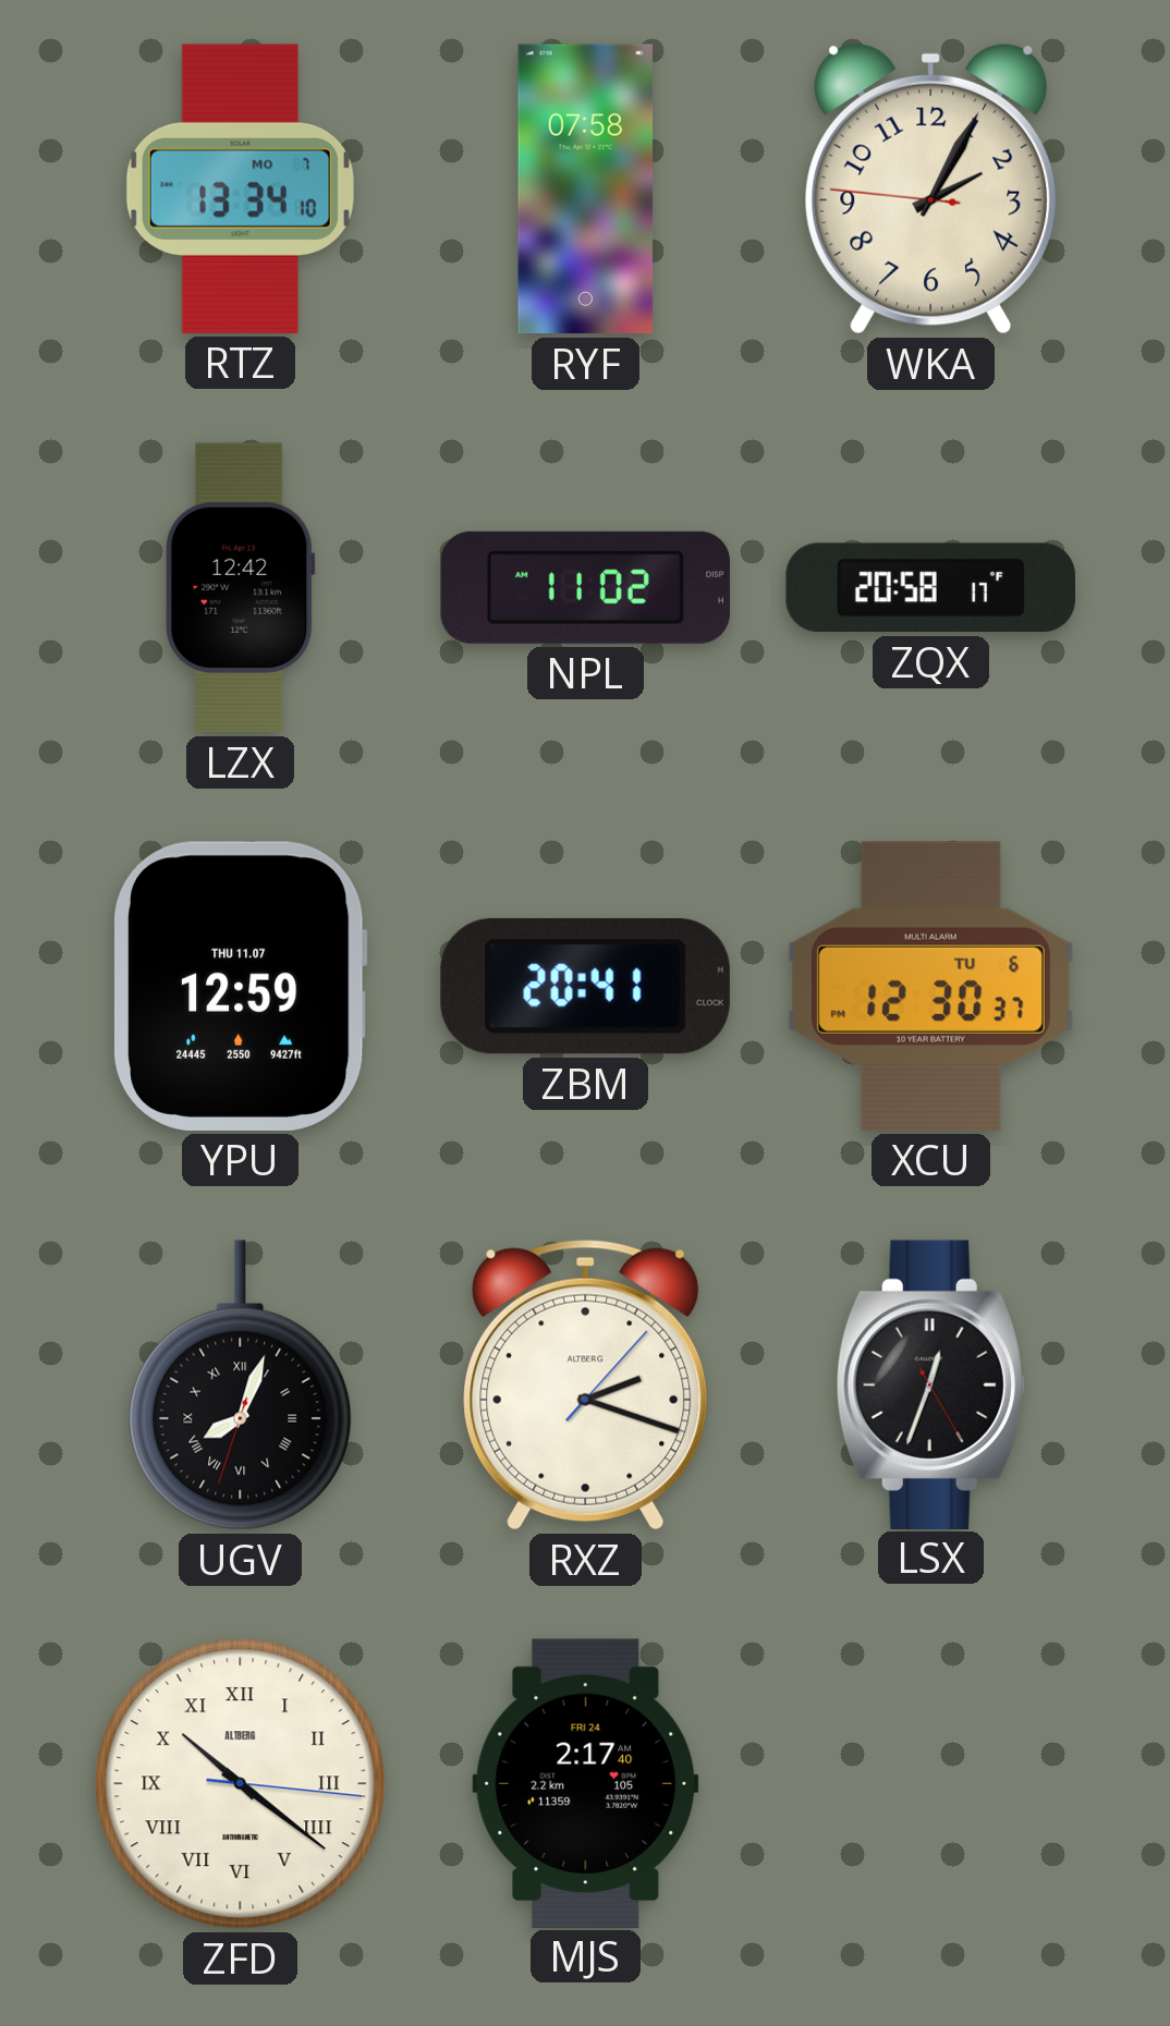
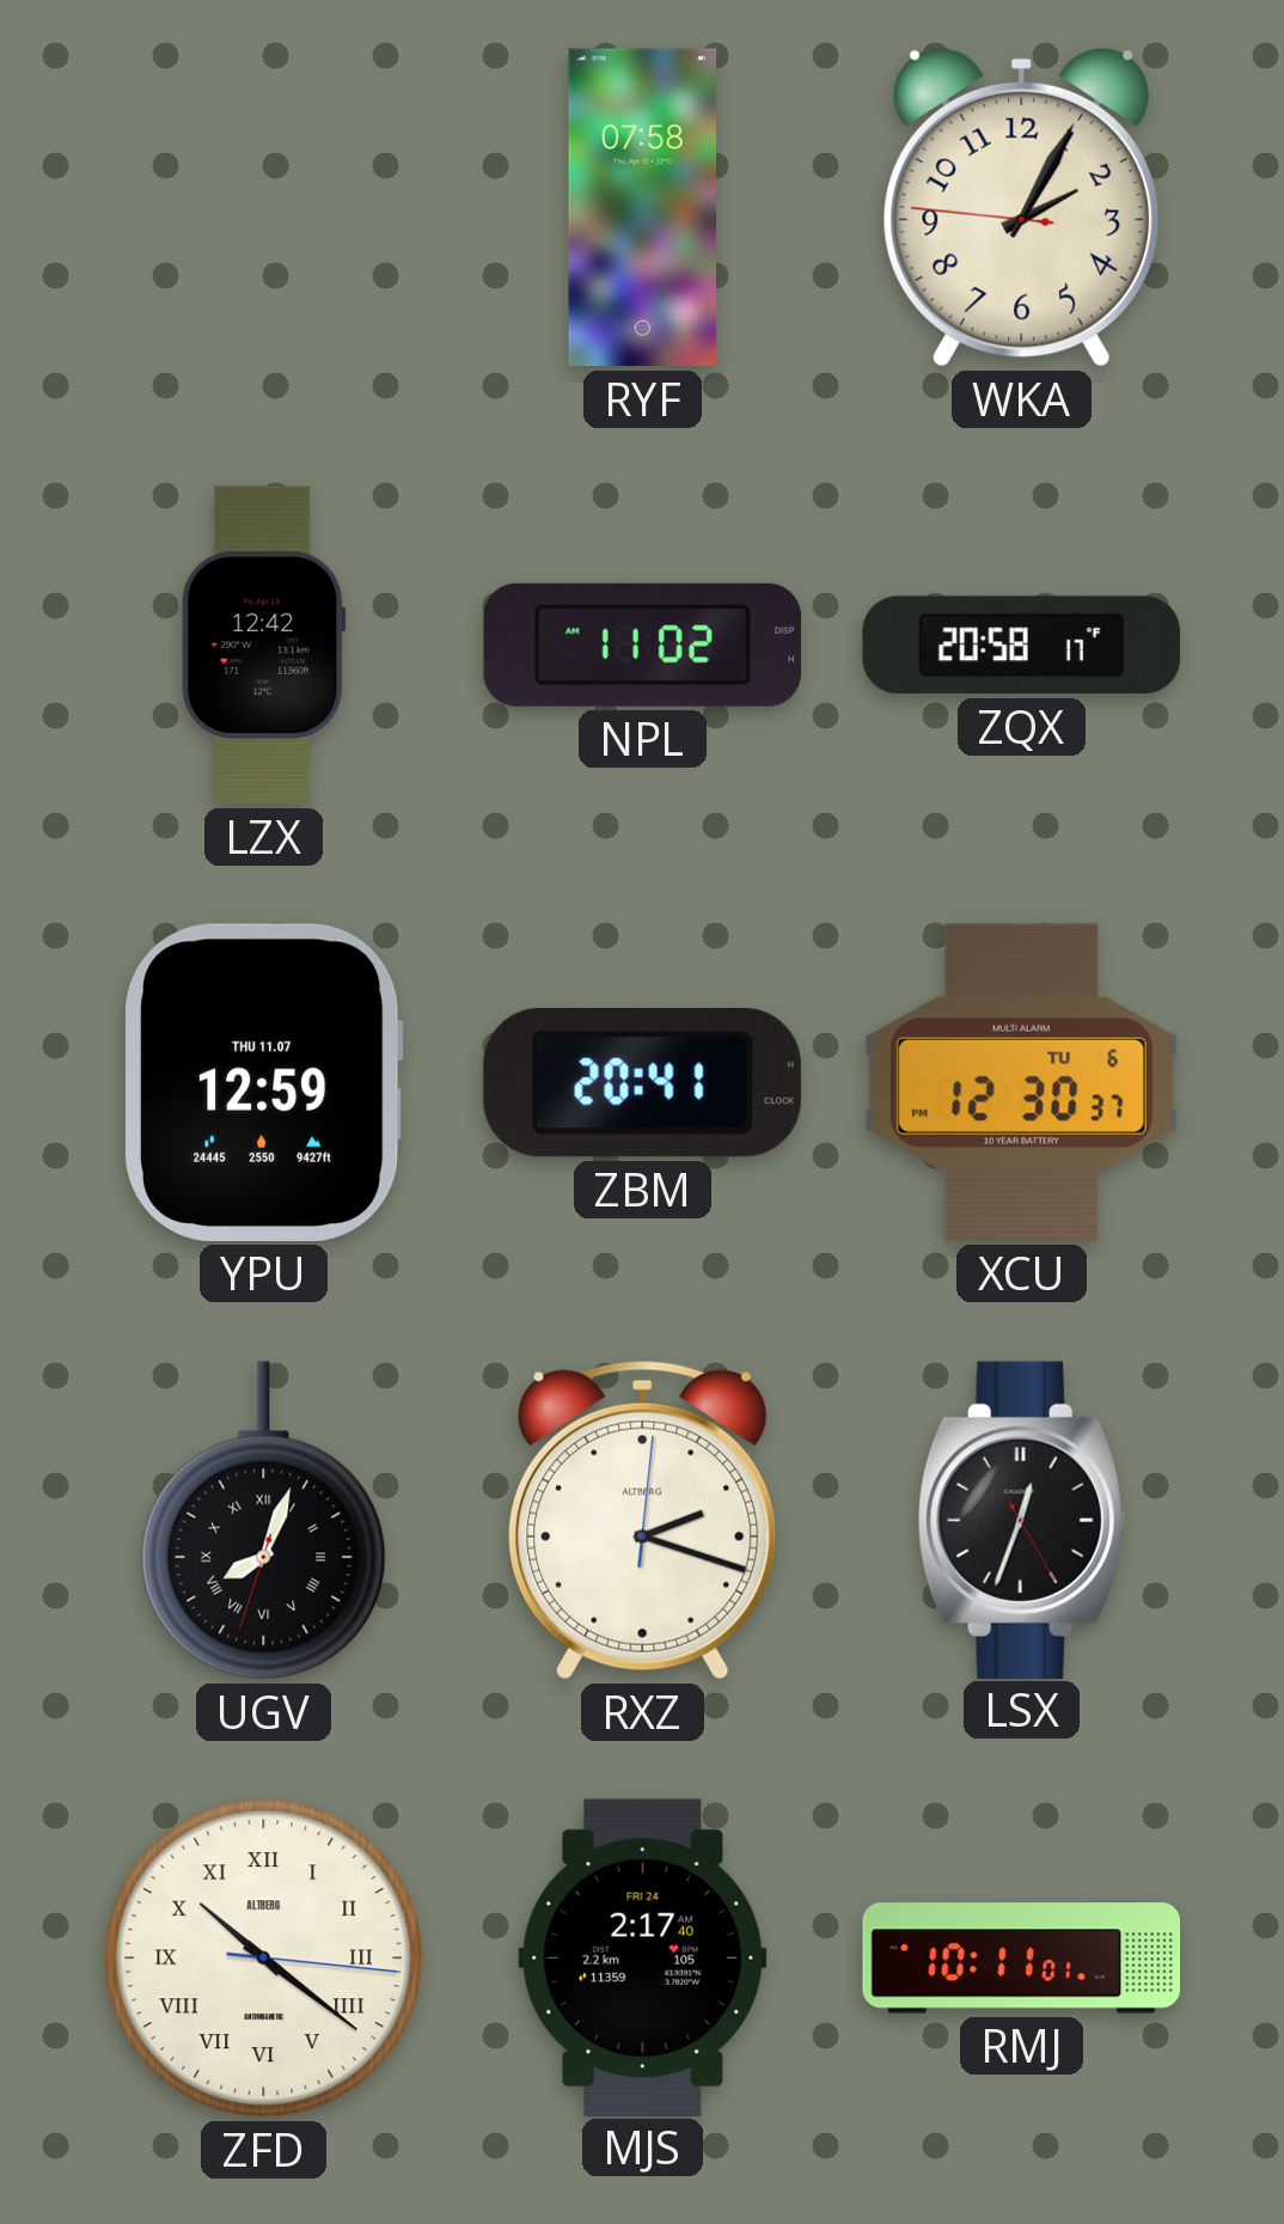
RTZ: 13:34 -> none (240, 188)
RXZ: 2:18:07 -> 2:18:01 (643, 1520)
RMJ: none -> 10:11 (1022, 1959)
